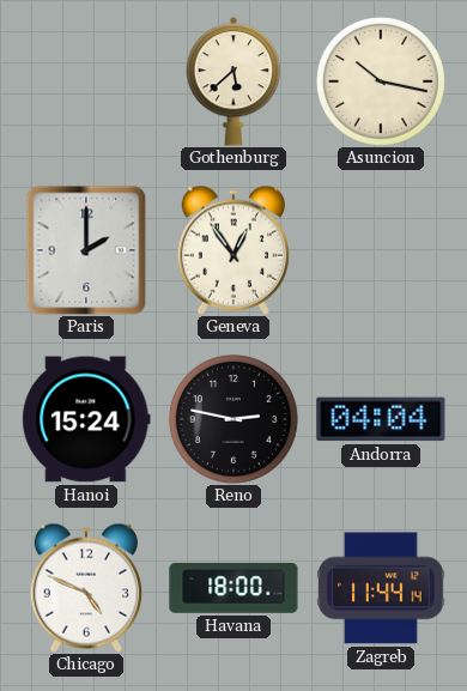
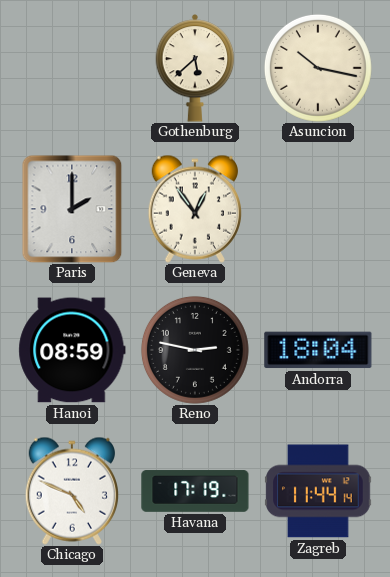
Hanoi: 15:24 -> 08:59 (72, 350)
Andorra: 04:04 -> 18:04 (318, 350)
Havana: 18:00 -> 17:19 (195, 491)
